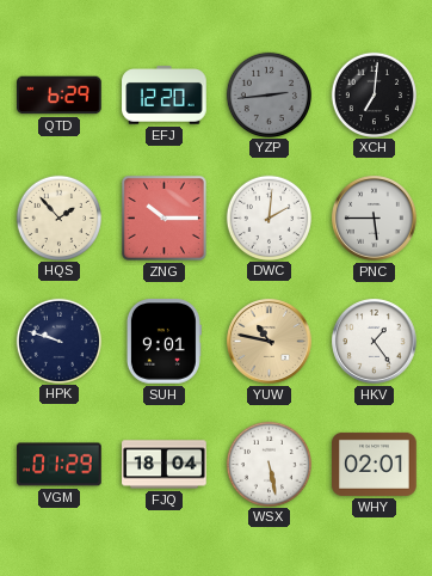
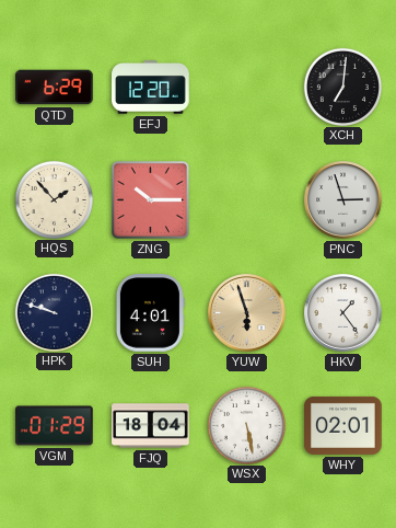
YZP: 2:44 -> none (269, 94)
DWC: 2:01 -> none (269, 217)
PNC: 5:45 -> 2:57 (343, 200)
SUH: 9:01 -> 4:01 (150, 313)
YUW: 10:47 -> 5:57 (247, 313)
